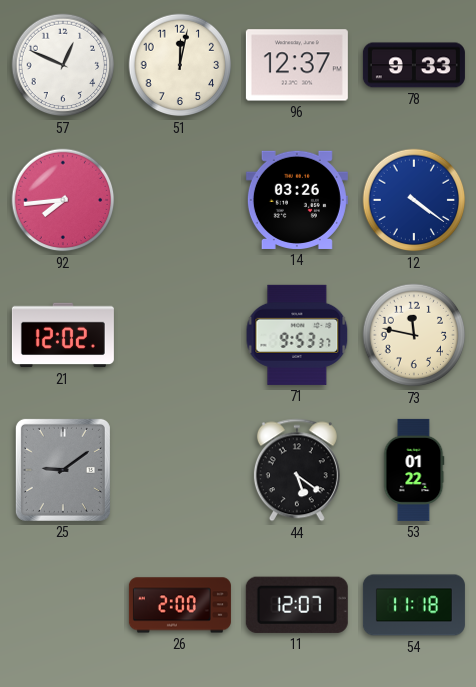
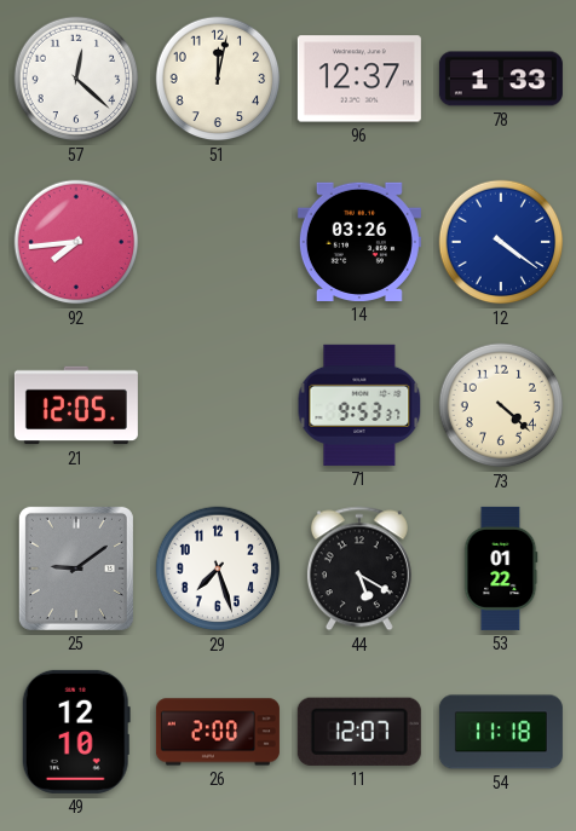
57: 12:49 -> 12:22 (76, 79)
78: 9:33 -> 1:33 (501, 79)
21: 12:02 -> 12:05 (76, 405)
73: 11:47 -> 4:22 (501, 405)
29: none -> 7:27 (218, 569)
44: 5:21 -> 5:20 (359, 569)
49: none -> 12:10 (76, 732)
